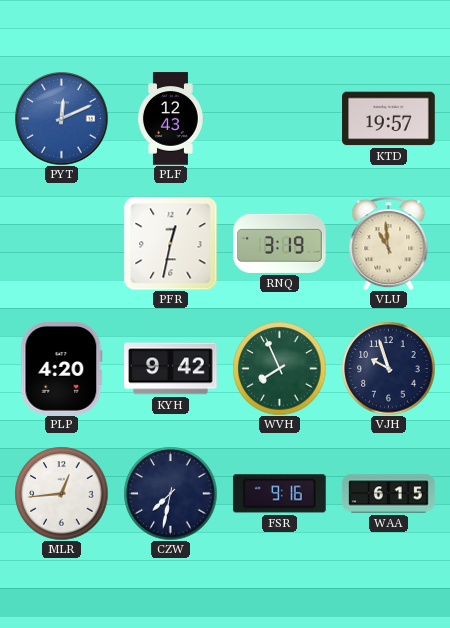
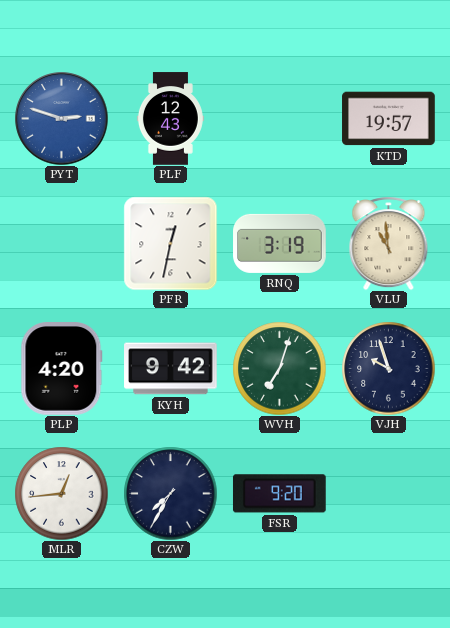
PYT: 12:11 -> 2:48 (61, 118)
WVH: 7:56 -> 7:03 (279, 368)
CZW: 7:32 -> 7:35 (170, 493)
FSR: 9:16 -> 9:20 (279, 494)
WAA: 6:15 -> none (389, 494)
